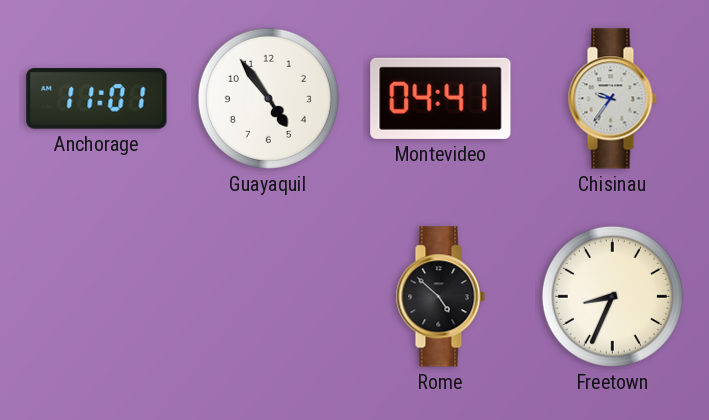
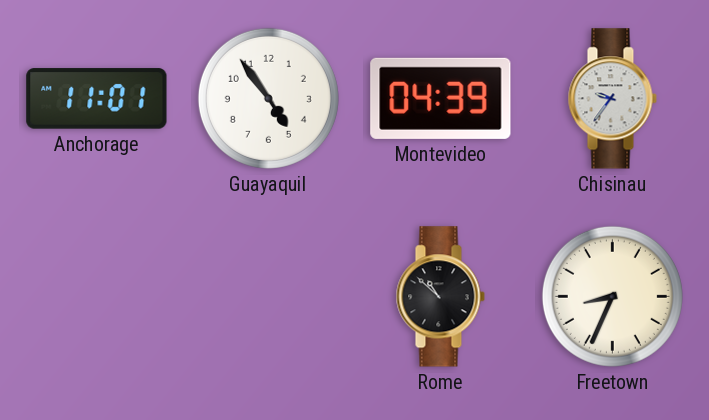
Montevideo: 04:41 -> 04:39 (441, 98)
Rome: 4:52 -> 10:52 (440, 297)
